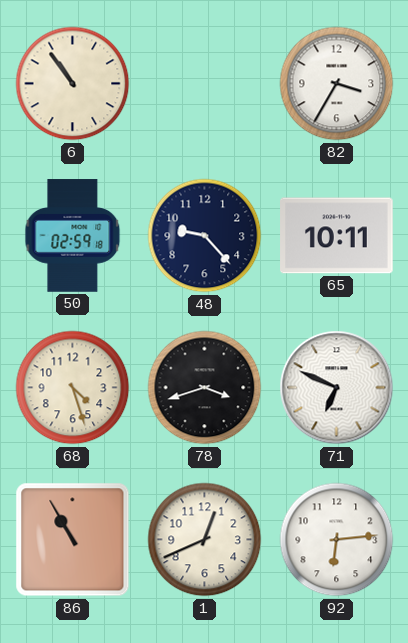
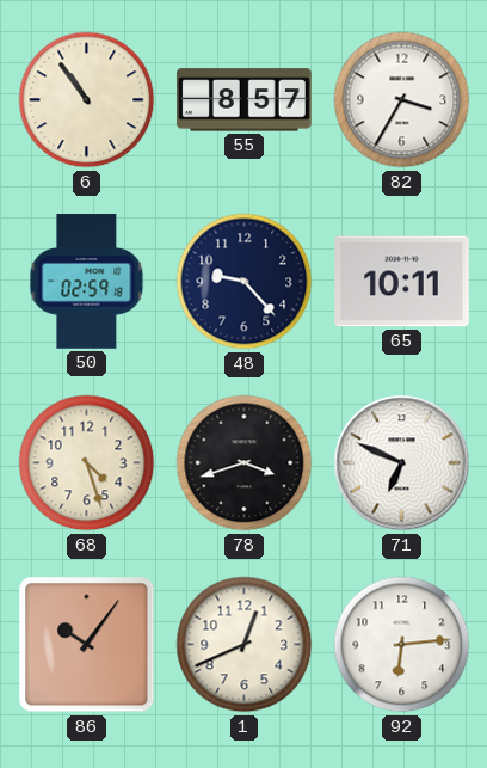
55: none -> 8:57 (245, 100)
86: 10:55 -> 10:06 (87, 645)
